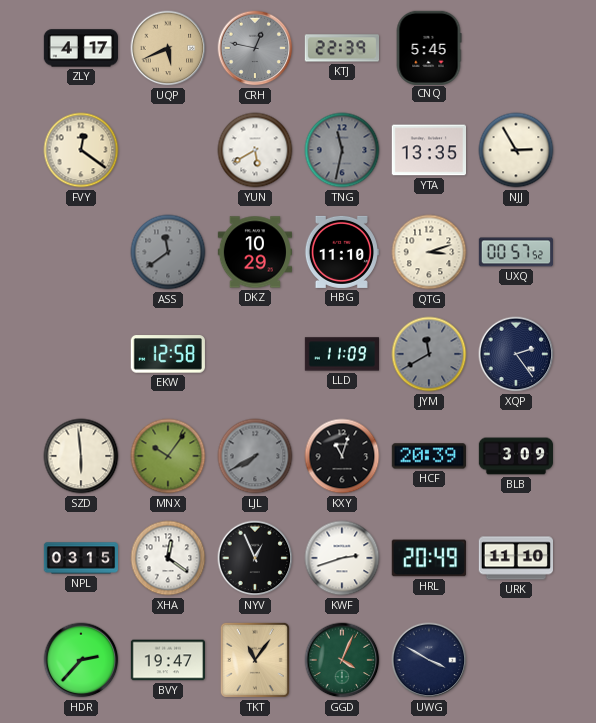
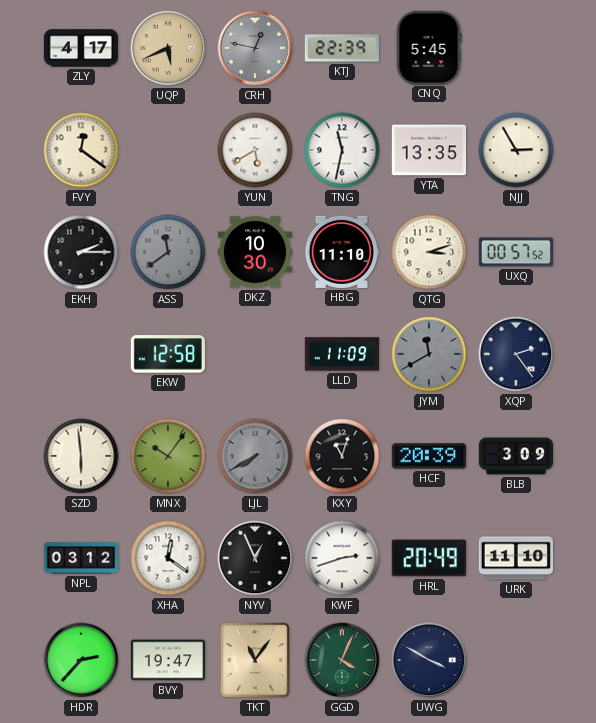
TNG dial: grey -> white (342, 150)
EKH: none -> 2:15 (81, 252)
DKZ: 10:29 -> 10:30 (254, 252)
NPL: 03:15 -> 03:12 (80, 558)
